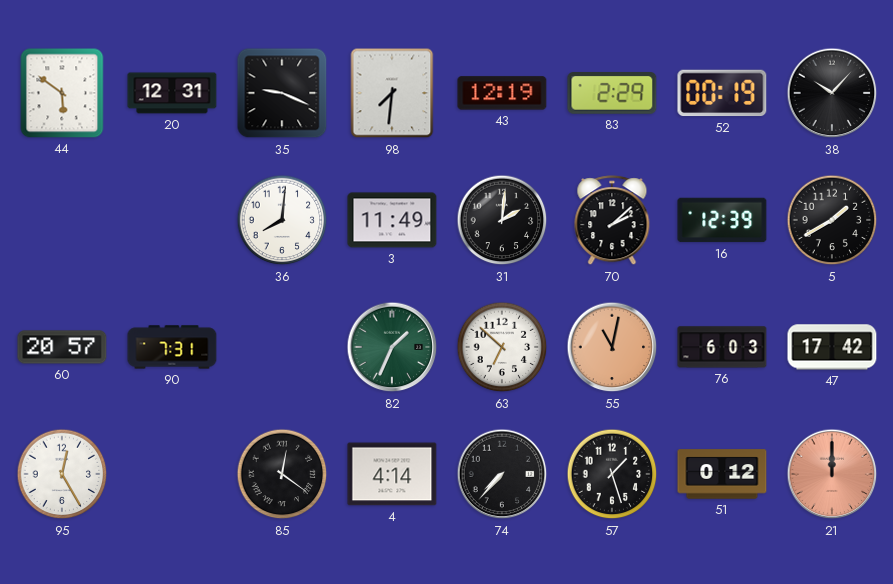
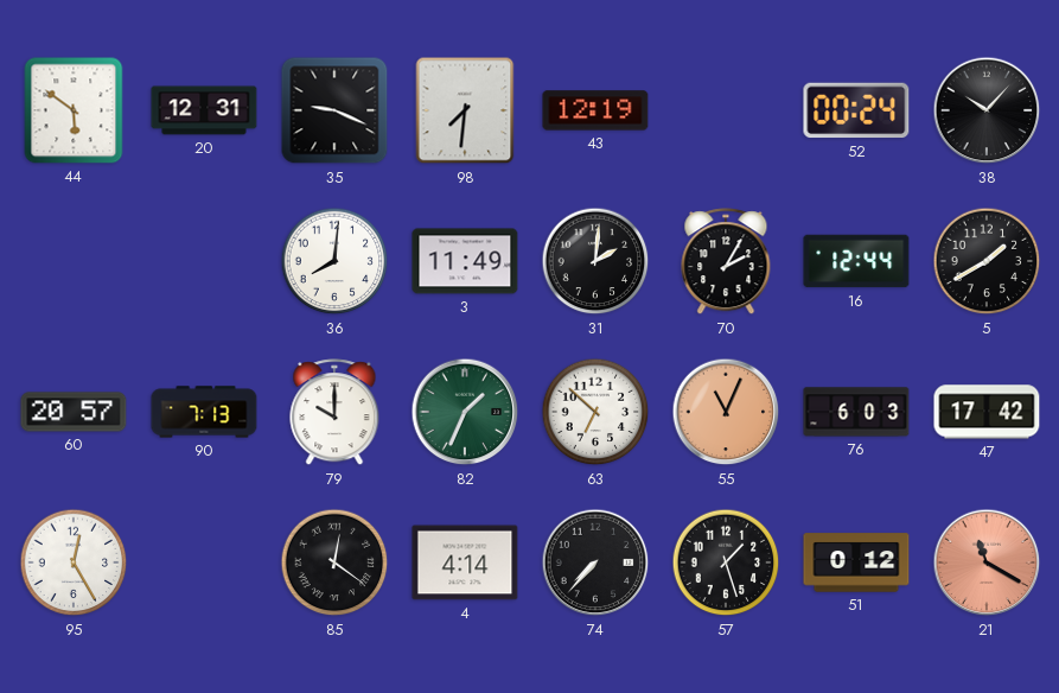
83: 2:29 -> none (612, 94)
52: 00:19 -> 00:24 (856, 110)
70: 2:08 -> 2:05 (726, 262)
16: 12:39 -> 12:44 (856, 261)
90: 7:31 -> 7:13 (204, 412)
79: none -> 10:00 (334, 413)
55: 11:02 -> 11:04 (726, 412)
21: 12:00 -> 11:20 (987, 562)
